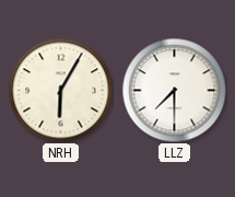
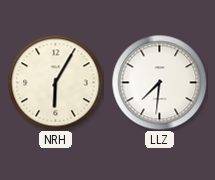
LLZ: 7:30 -> 7:31 (159, 82)
